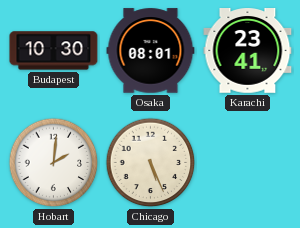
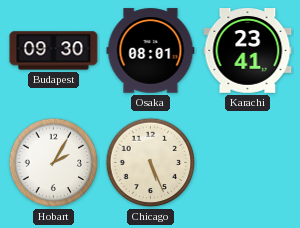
Budapest: 10:30 -> 09:30 (54, 51)
Hobart: 2:01 -> 2:05 (54, 163)
